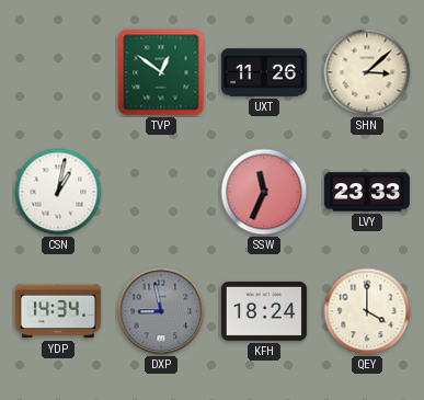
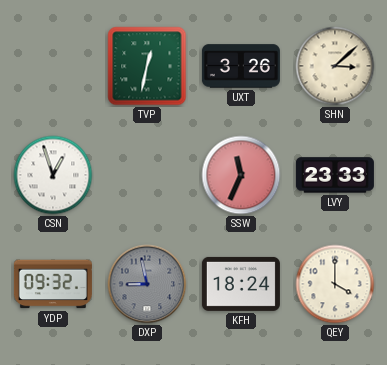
TVP: 12:51 -> 12:32 (147, 66)
UXT: 11:26 -> 3:26 (241, 66)
CSN: 1:02 -> 12:57 (53, 175)
YDP: 14:34 -> 09:32 (53, 284)
